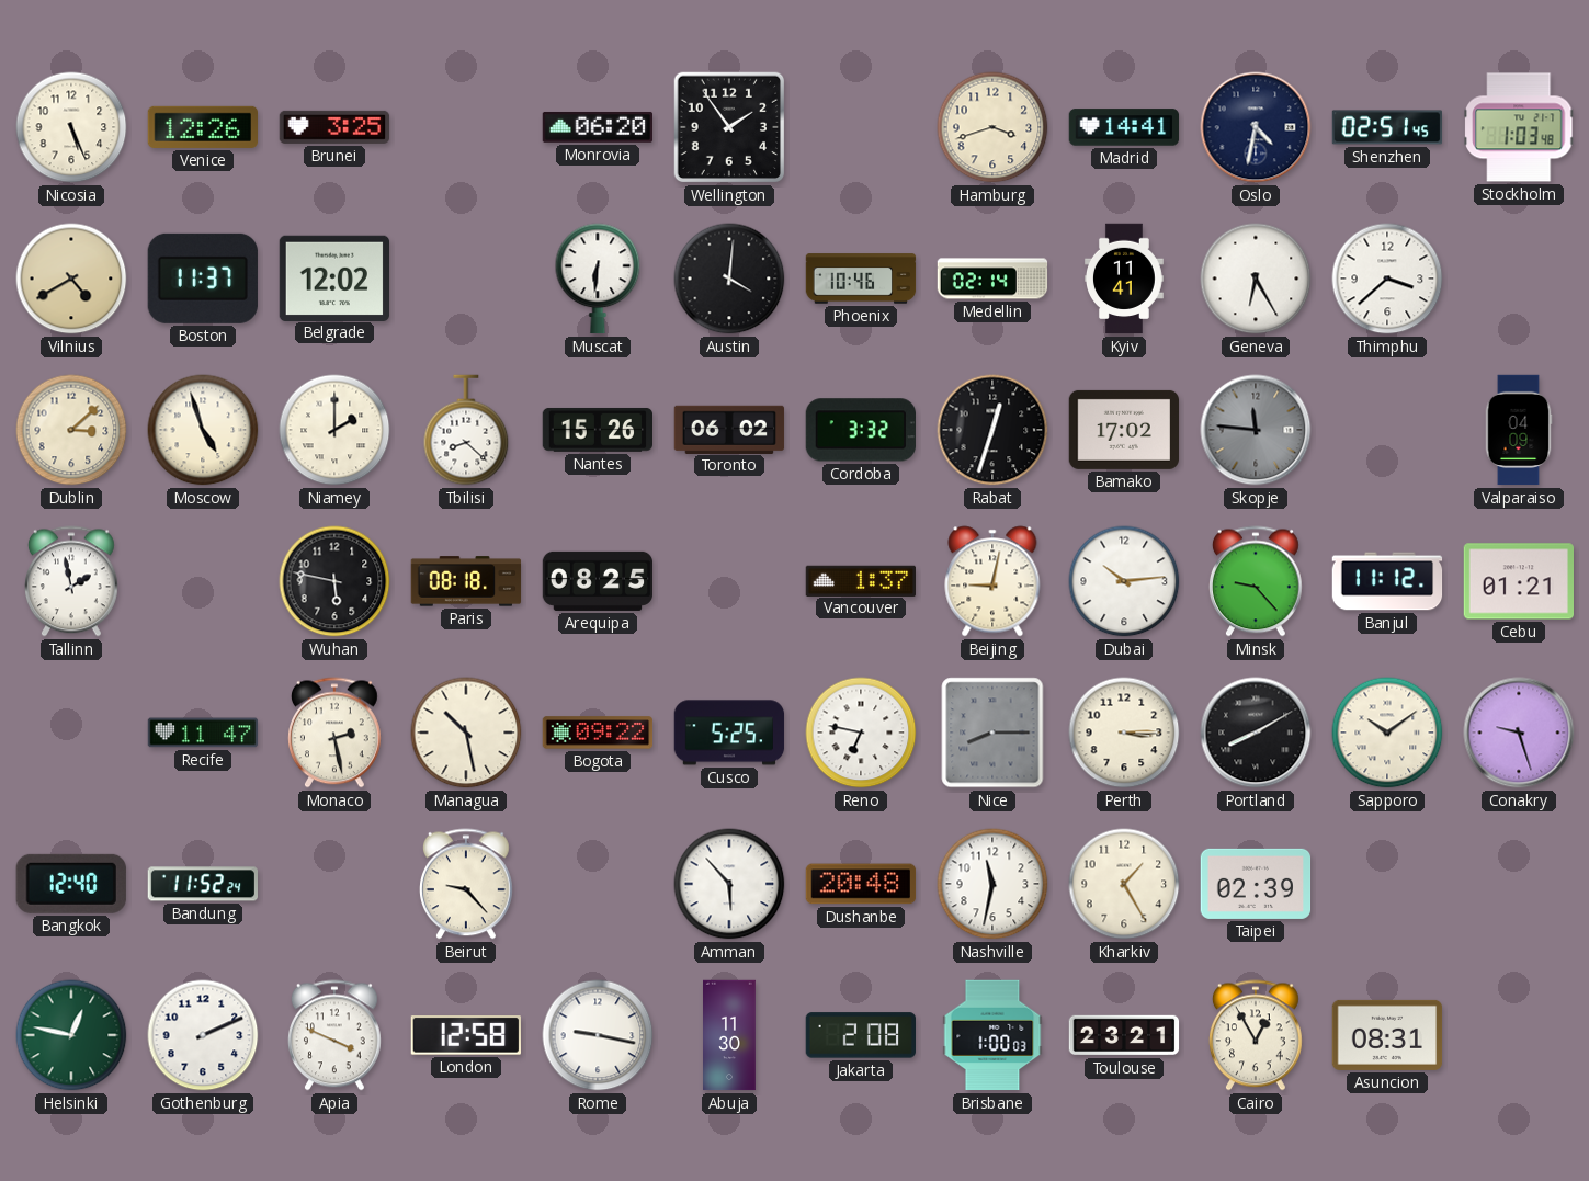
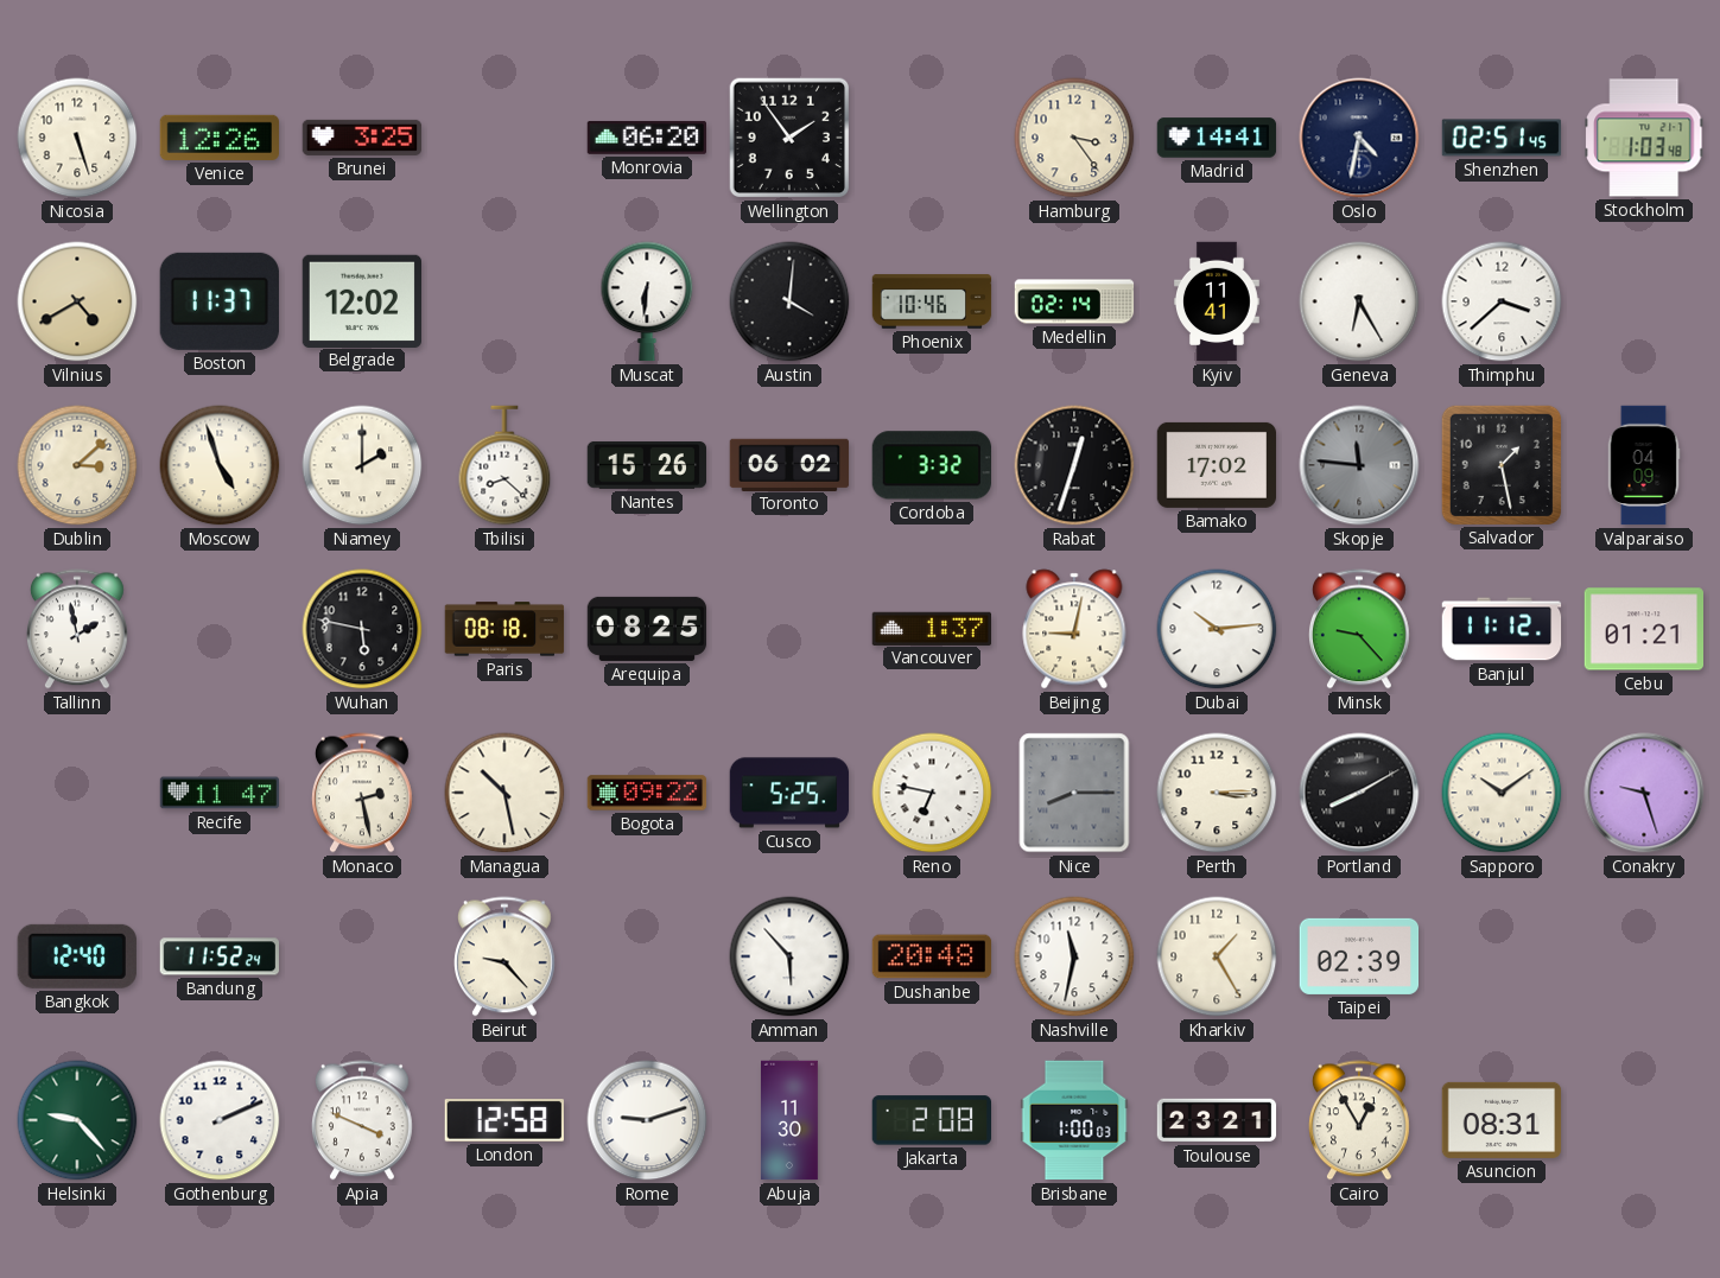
Nicosia: 5:26 -> 5:27 (77, 138)
Hamburg: 3:42 -> 3:24 (1074, 138)
Salvador: none -> 1:28 (1500, 464)
Helsinki: 12:47 -> 9:23 (77, 1120)
Rome: 9:17 -> 9:12 (647, 1120)
